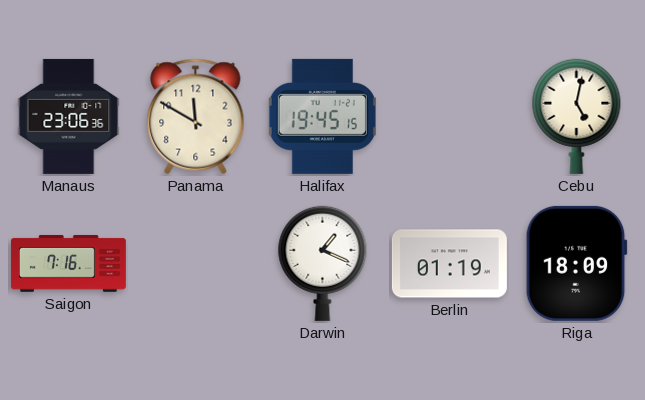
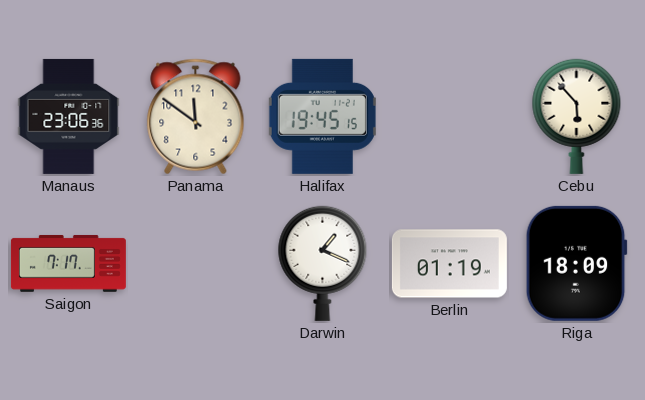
Panama: 11:50 -> 11:51 (196, 117)
Cebu: 5:02 -> 5:53 (577, 116)
Saigon: 7:16 -> 7:17 (68, 263)
